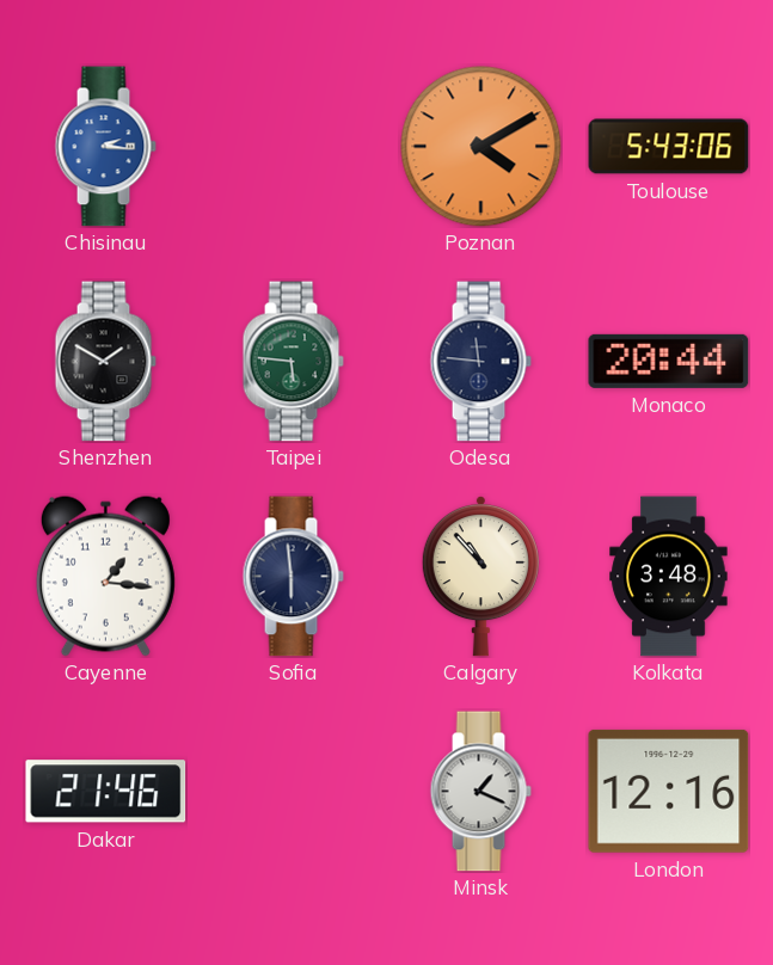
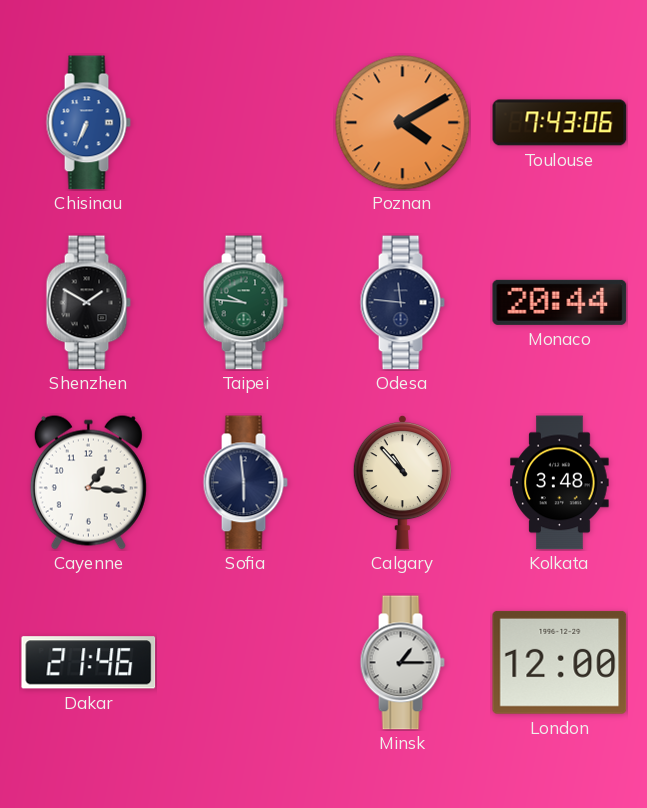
Chisinau: 2:16 -> 6:34 (88, 123)
Toulouse: 5:43 -> 7:43 (560, 123)
Taipei: 5:46 -> 9:46 (245, 303)
Minsk: 1:19 -> 1:15 (402, 663)
London: 12:16 -> 12:00 (560, 662)
